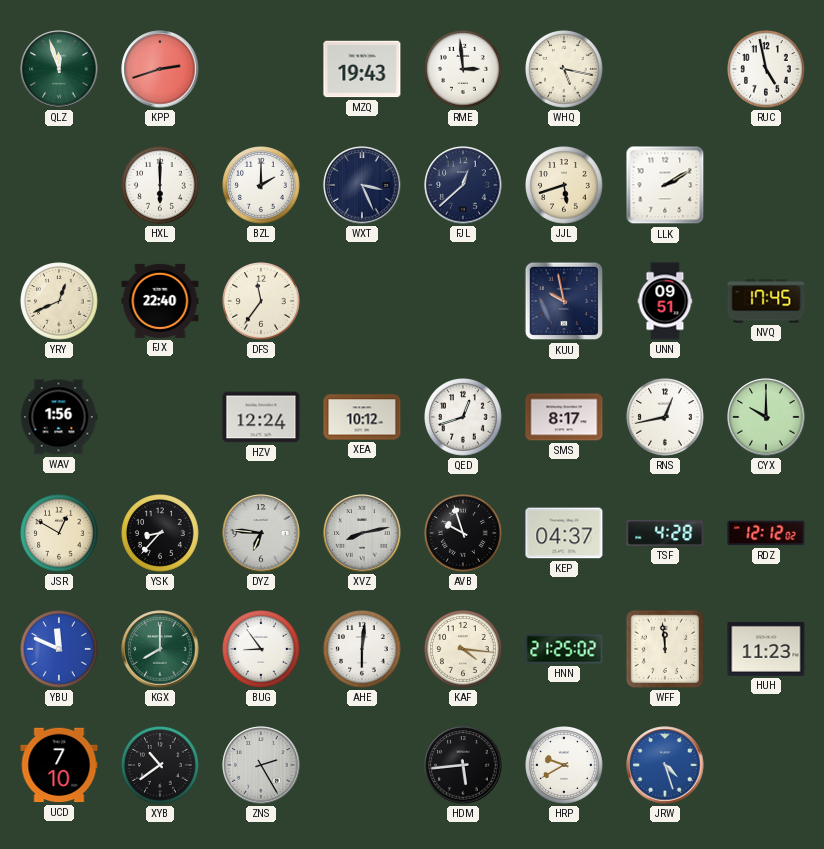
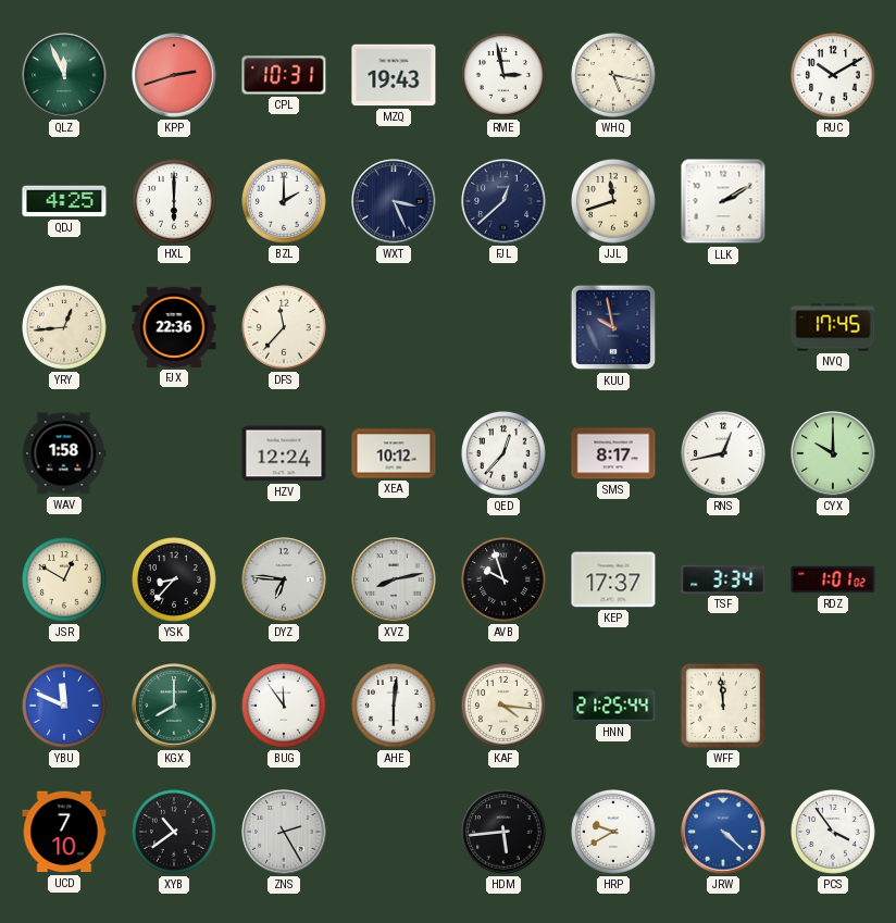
QLZ: 11:57 -> 11:56 (64, 75)
CPL: none -> 10:31 (284, 75)
RME: 2:59 -> 2:58 (505, 76)
RUC: 4:58 -> 10:10 (834, 76)
QDJ: none -> 4:25 (64, 201)
JJL: 5:42 -> 11:42 (614, 202)
YRY: 12:41 -> 12:44 (65, 328)
FJX: 22:40 -> 22:36 (174, 327)
DFS: 11:36 -> 11:37 (285, 328)
UNN: 09:51 -> none (665, 301)
WAV: 1:56 -> 1:58 (64, 453)
QED: 12:42 -> 12:37 (505, 454)
KEP: 04:37 -> 17:37 (613, 579)
TSF: 4:28 -> 3:34 (723, 579)
RDZ: 12:12 -> 1:01 (833, 579)
BUG: 8:54 -> 11:54 (285, 707)
HNN: 21:25:02 -> 21:25:44 (613, 706)
HUH: 11:23 -> none (766, 649)
JRW: 4:27 -> 4:22 (723, 832)
PCS: none -> 3:54 (834, 833)
